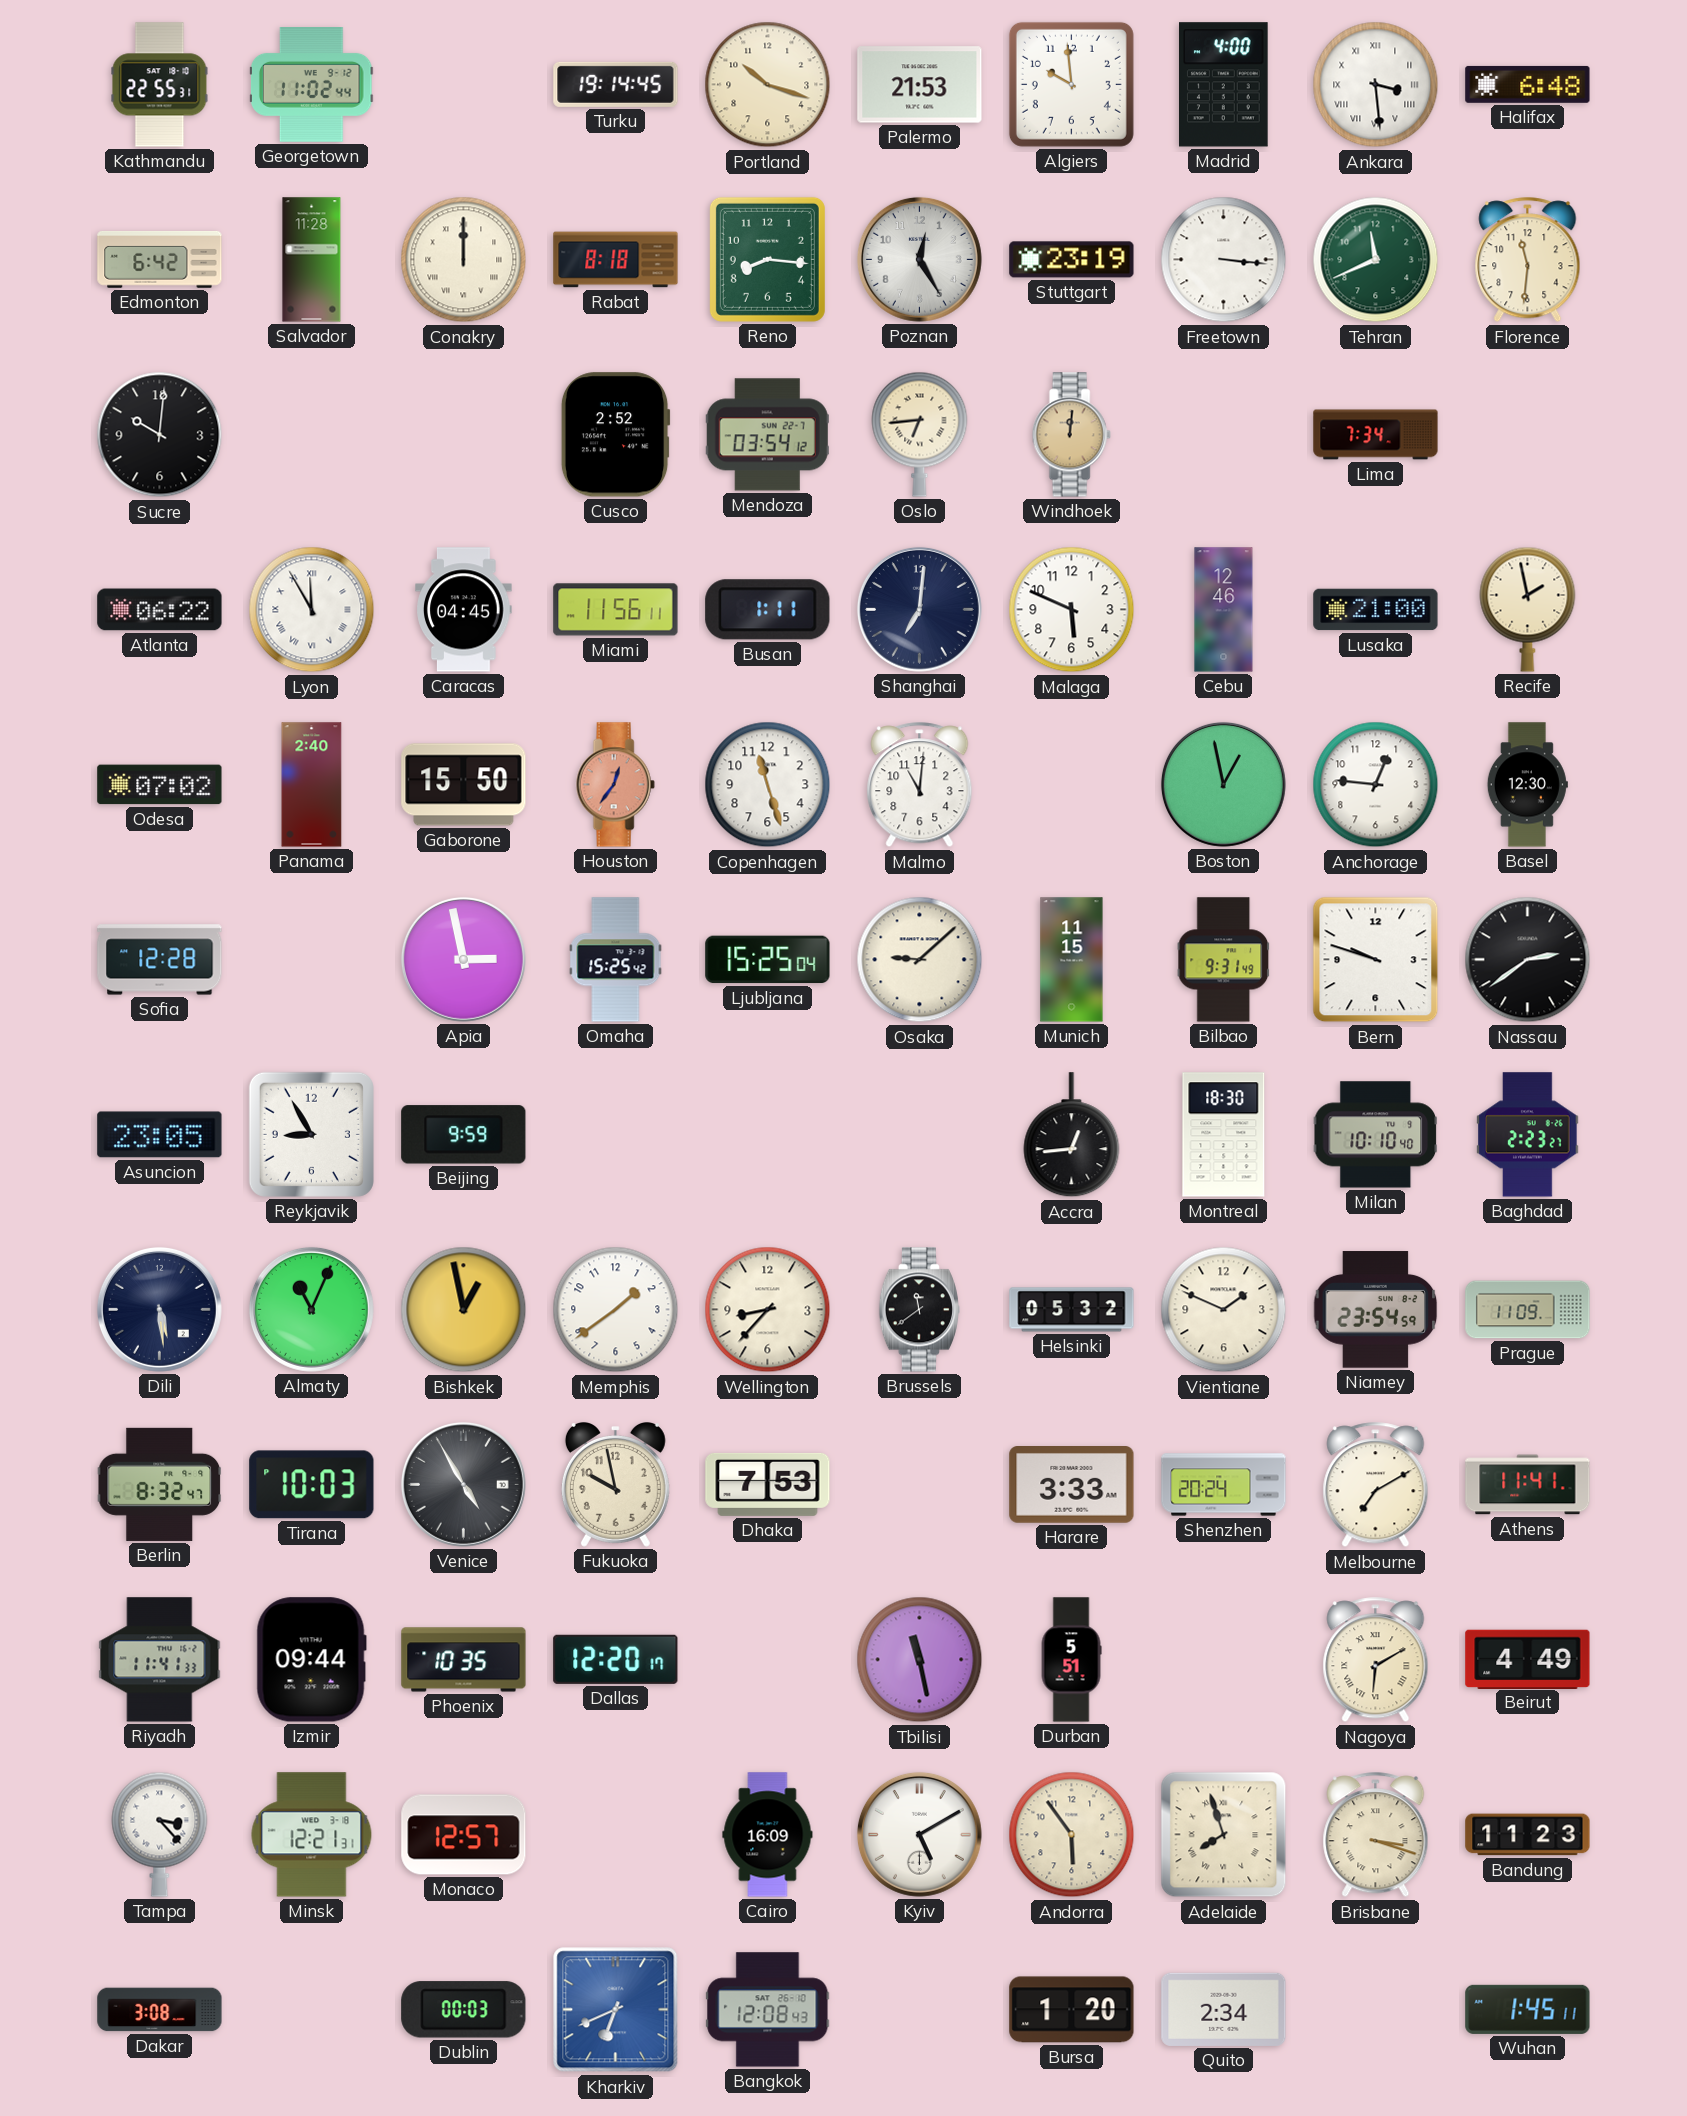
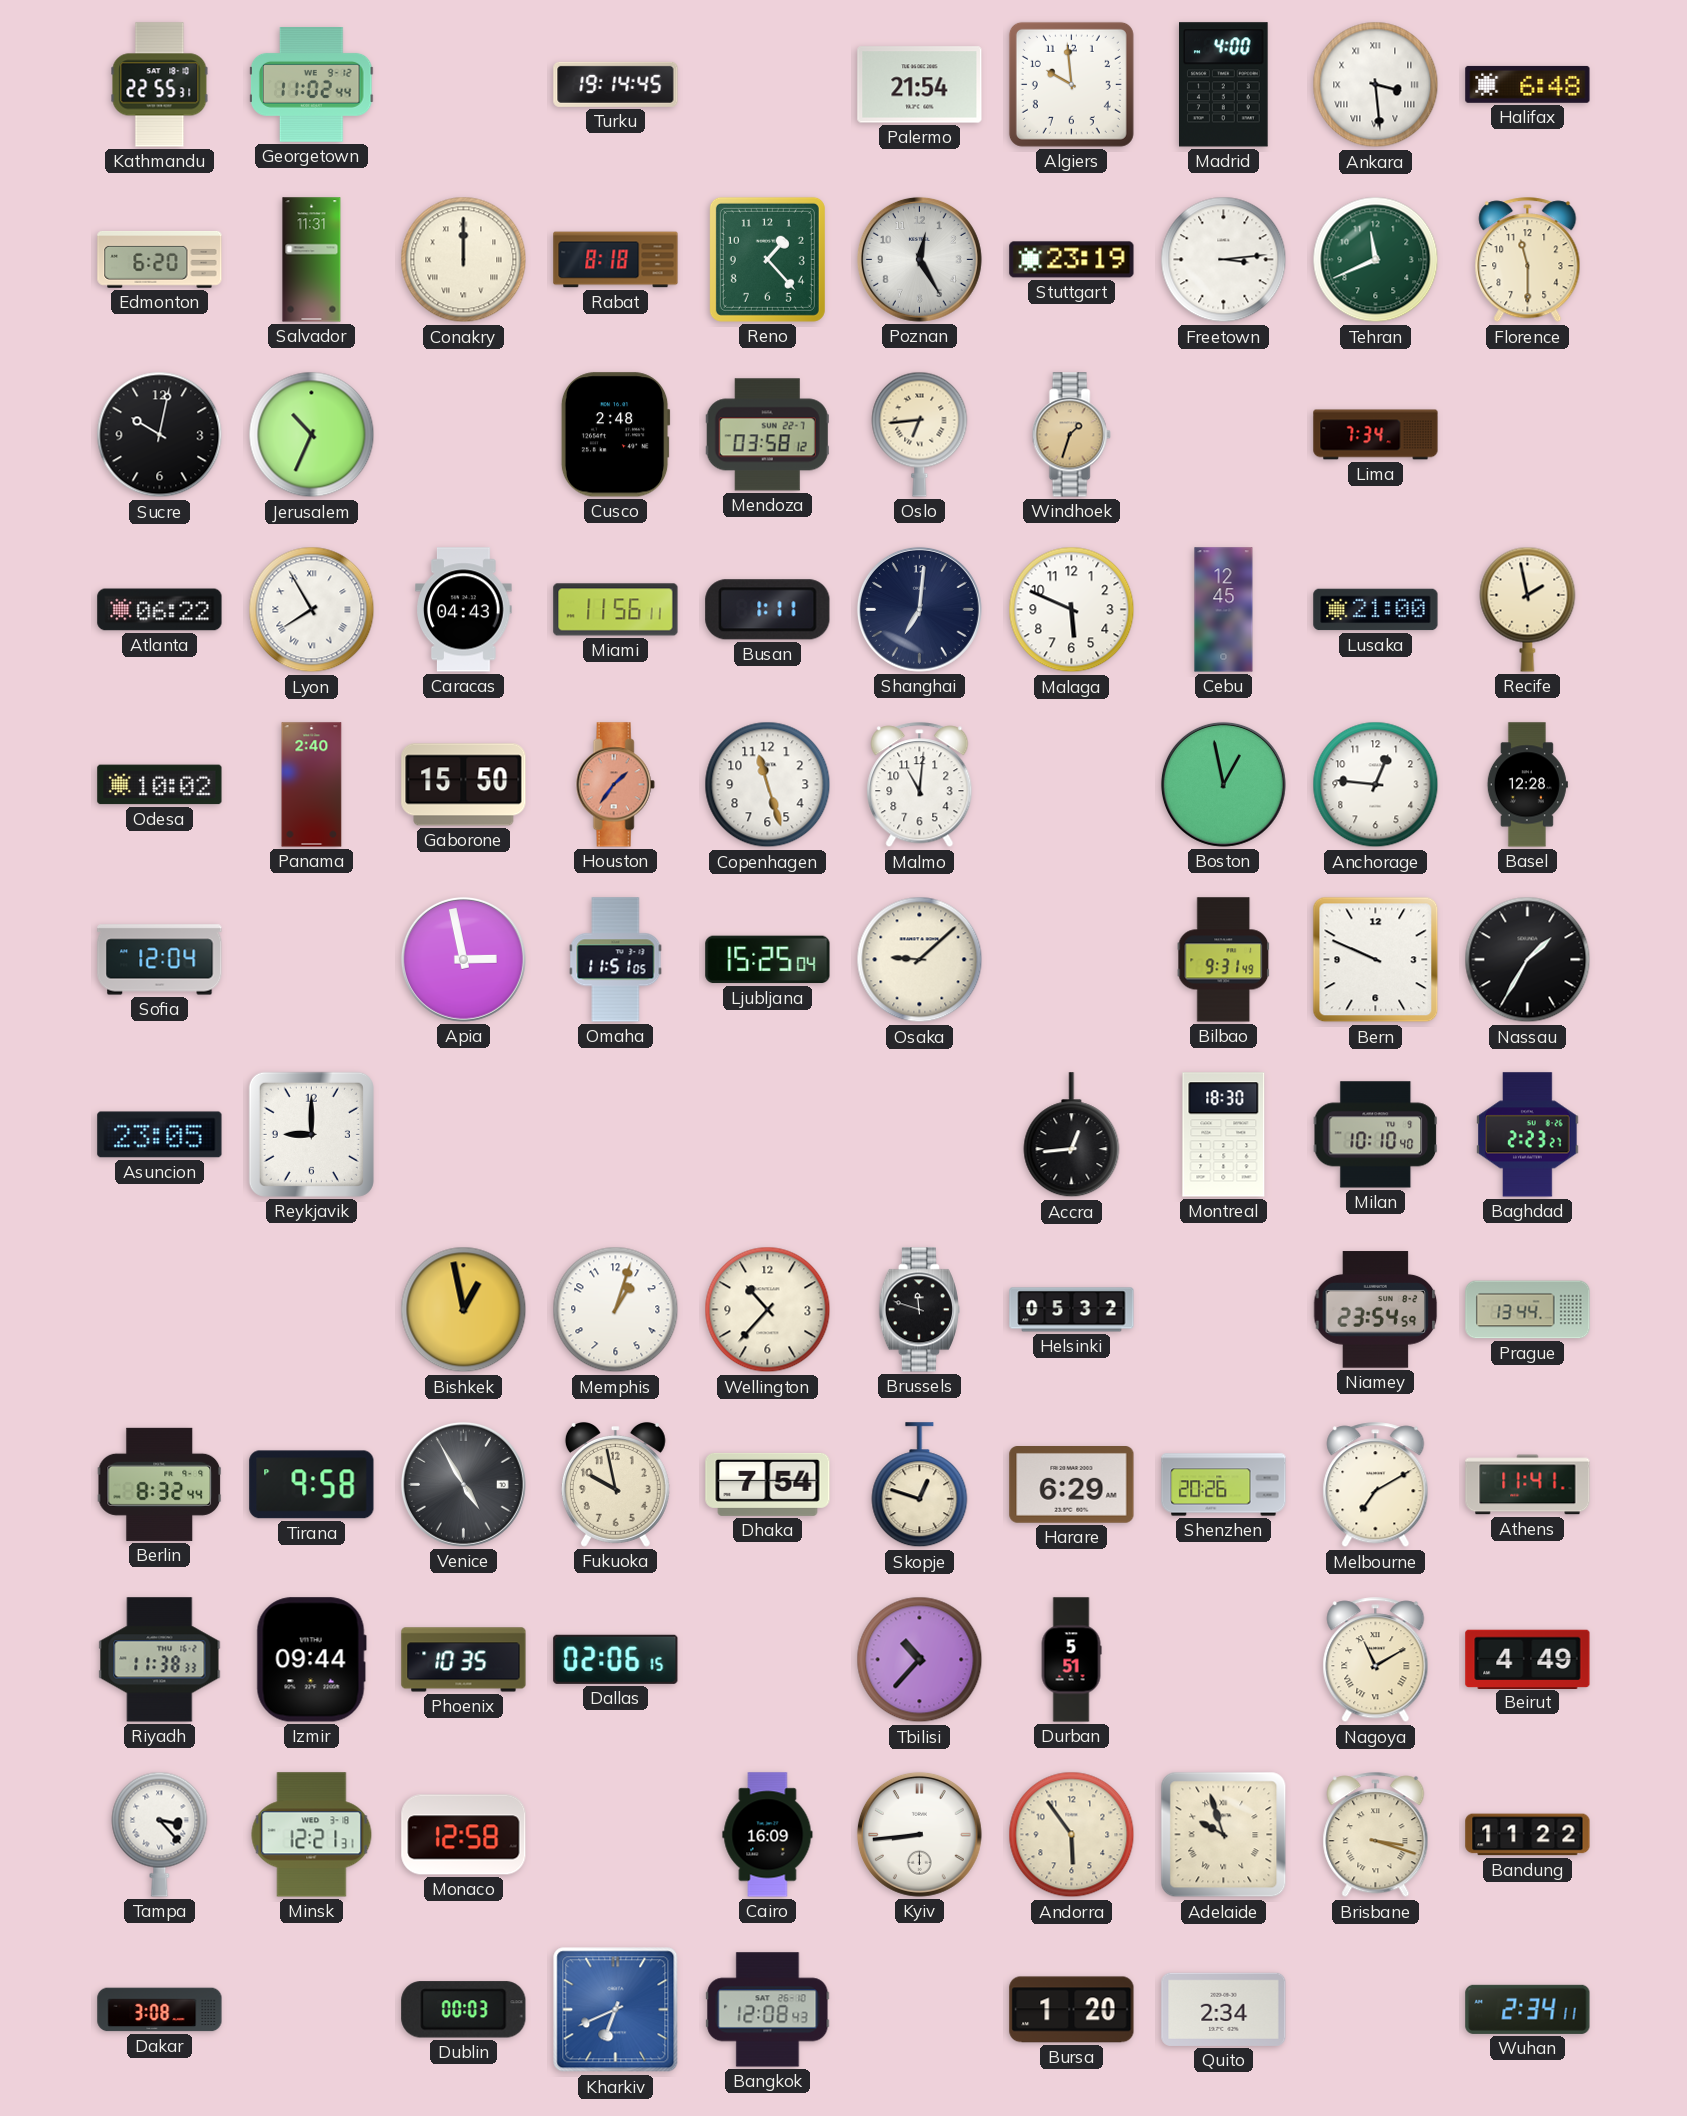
Portland: 10:18 -> none (768, 85)
Palermo: 21:53 -> 21:54 (920, 85)
Edmonton: 6:42 -> 6:20 (160, 260)
Salvador: 11:28 -> 11:31 (312, 260)
Reno: 8:16 -> 1:23 (767, 259)
Freetown: 3:16 -> 3:14 (1224, 260)
Florence: 11:31 -> 11:30 (1528, 260)
Sucre: 10:01 -> 10:02 (160, 435)
Jerusalem: none -> 10:34 (312, 435)
Cusco: 2:52 -> 2:48 (615, 435)
Mendoza: 03:54 -> 03:58 (767, 435)
Windhoek: 12:01 -> 1:33 (1071, 435)
Lyon: 11:55 -> 7:55 (312, 610)
Caracas: 04:45 -> 04:43 (464, 610)
Cebu: 12:46 -> 12:45 (1224, 610)
Odesa: 07:02 -> 10:02 (160, 785)
Houston: 12:36 -> 1:36 (615, 785)
Basel: 12:30 -> 12:28 (1527, 785)
Sofia: 12:28 -> 12:04 (160, 960)
Omaha: 15:25 -> 11:51 (616, 960)
Munich: 11:15 -> none (1072, 960)
Bern: 9:48 -> 9:49 (1376, 960)
Nassau: 2:39 -> 1:35 (1528, 960)
Reykjavik: 8:55 -> 9:00 (311, 1134)
Beijing: 9:59 -> none (464, 1135)
Dili: 5:29 -> none (159, 1309)
Almaty: 11:04 -> none (311, 1309)
Memphis: 1:39 -> 1:03 (616, 1310)
Wellington: 8:37 -> 10:37 (768, 1310)
Brussels: 11:39 -> 11:48 (919, 1310)
Vientiane: 1:49 -> none (1224, 1310)
Prague: 11:09 -> 13:44 (1528, 1310)
Berlin: 8:32:47 -> 8:32:44 (160, 1484)
Tirana: 10:03 -> 9:58 (312, 1485)
Dhaka: 7:53 -> 7:54 (768, 1484)
Skopje: none -> 12:48 (920, 1485)
Harare: 3:33 -> 6:29 (1072, 1485)
Shenzhen: 20:24 -> 20:26 (1224, 1485)
Riyadh: 11:41 -> 11:38 (160, 1660)
Dallas: 12:20 -> 02:06 (616, 1659)
Tbilisi: 11:28 -> 10:37 (920, 1660)
Nagoya: 6:10 -> 11:10 (1376, 1660)
Monaco: 12:57 -> 12:58 (464, 1835)
Kyiv: 5:10 -> 8:44 (919, 1834)
Adelaide: 7:57 -> 9:57 (1224, 1835)
Bandung: 11:23 -> 11:22 (1528, 1835)
Wuhan: 1:45 -> 2:34 (1528, 2009)
